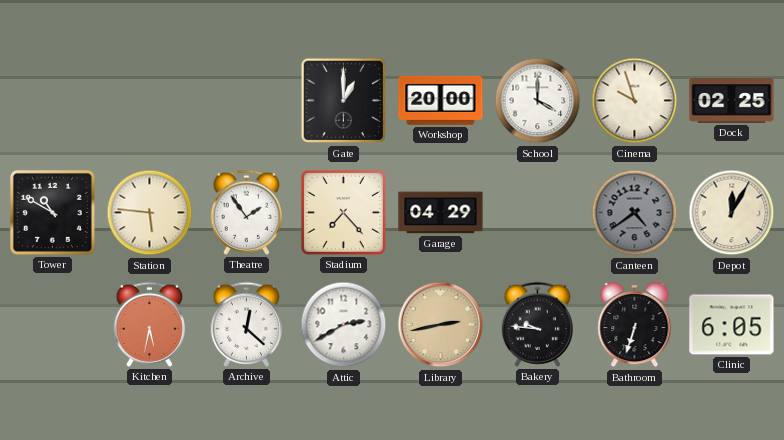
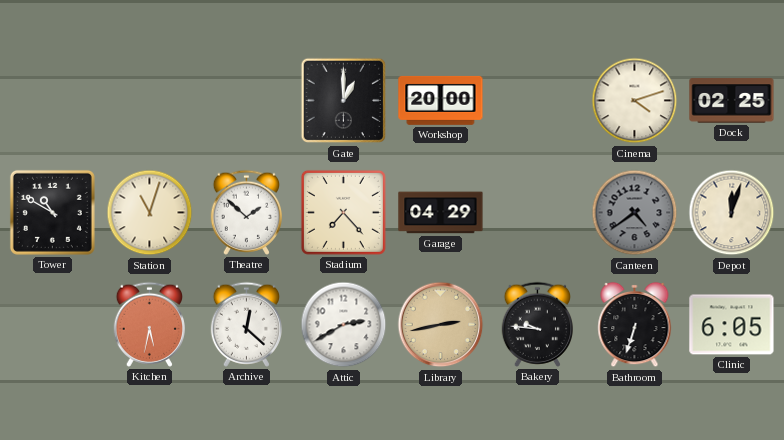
School: 4:00 -> none (538, 101)
Cinema: 9:57 -> 4:12 (635, 101)
Station: 5:46 -> 11:03 (150, 213)
Theatre: 1:54 -> 1:52 (246, 212)
Depot: 12:05 -> 12:03 (732, 213)
